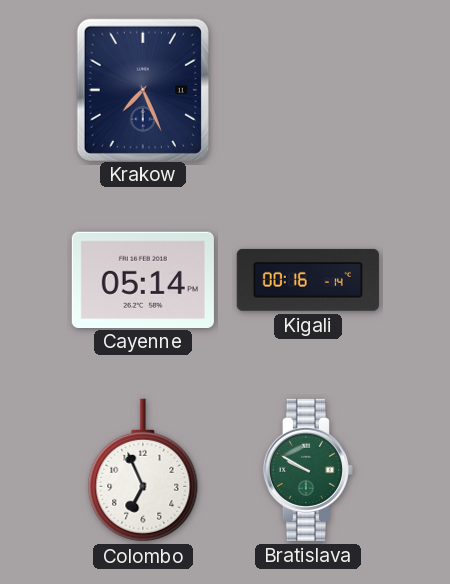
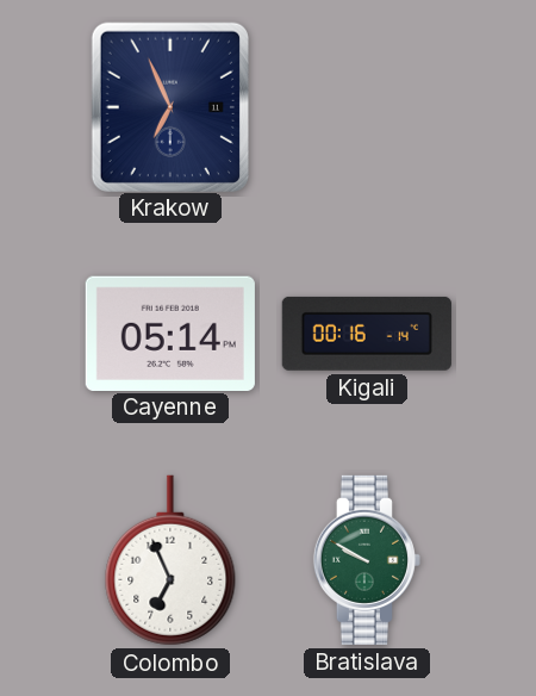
Krakow: 7:26 -> 6:56 (170, 106)
